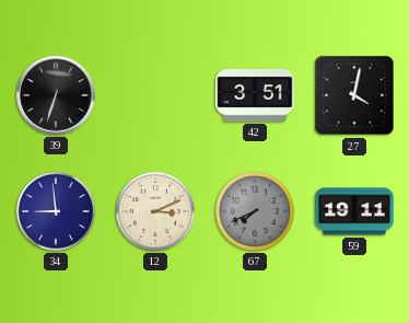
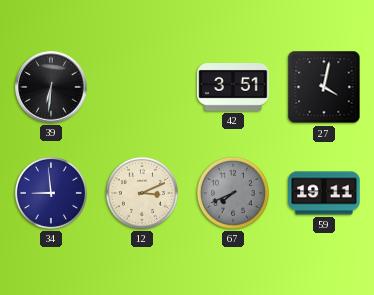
39: 6:33 -> 6:31 (51, 87)
